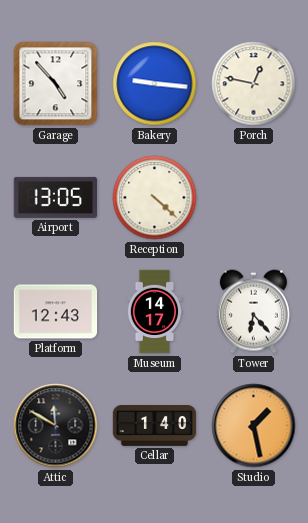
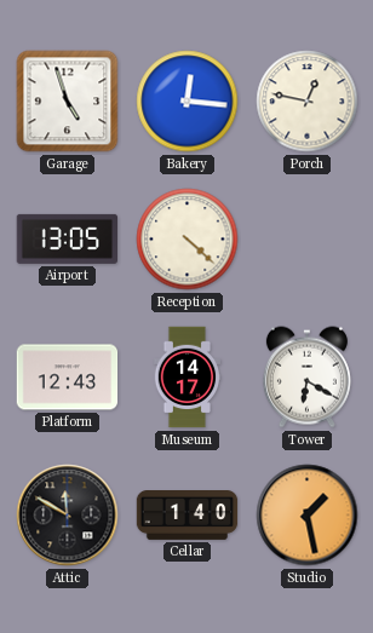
Garage: 4:53 -> 4:57 (68, 102)
Bakery: 9:16 -> 12:16 (188, 102)
Tower: 6:23 -> 6:20 (306, 378)
